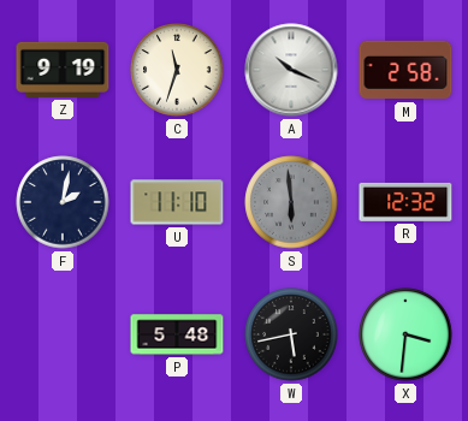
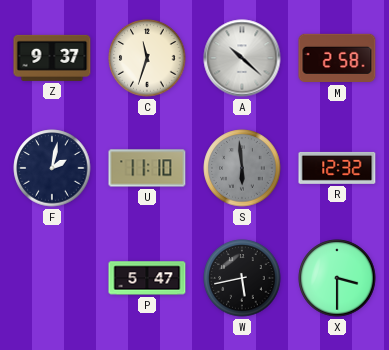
Z: 9:19 -> 9:37 (52, 58)
A: 10:19 -> 10:22 (242, 58)
P: 5:48 -> 5:47 (147, 278)
X: 3:31 -> 3:30 (337, 278)
